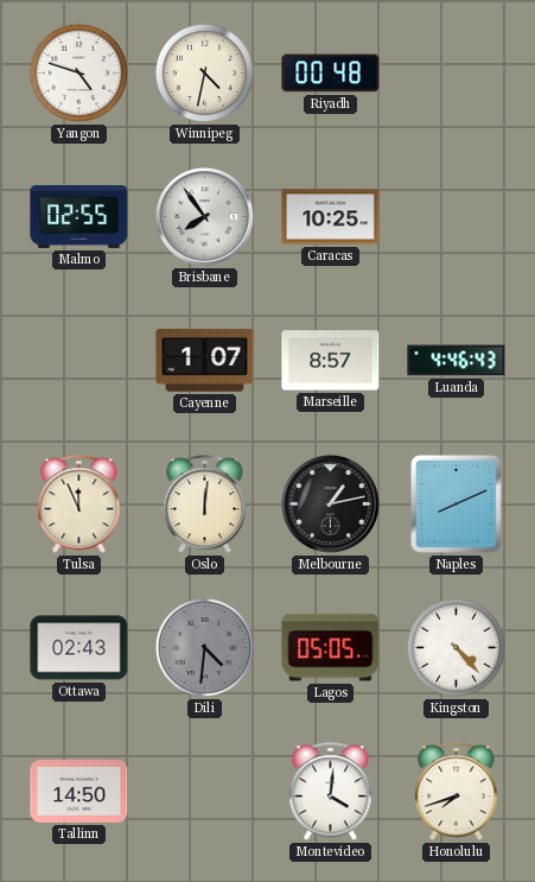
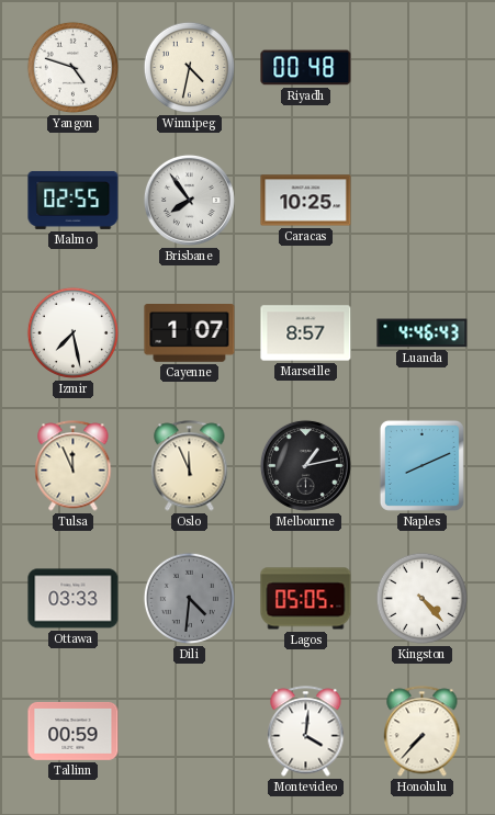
Izmir: none -> 7:28 (72, 332)
Oslo: 12:01 -> 11:56 (190, 466)
Ottawa: 02:43 -> 03:33 (74, 599)
Tallinn: 14:50 -> 00:59 (74, 731)
Honolulu: 7:42 -> 7:37 (423, 732)
